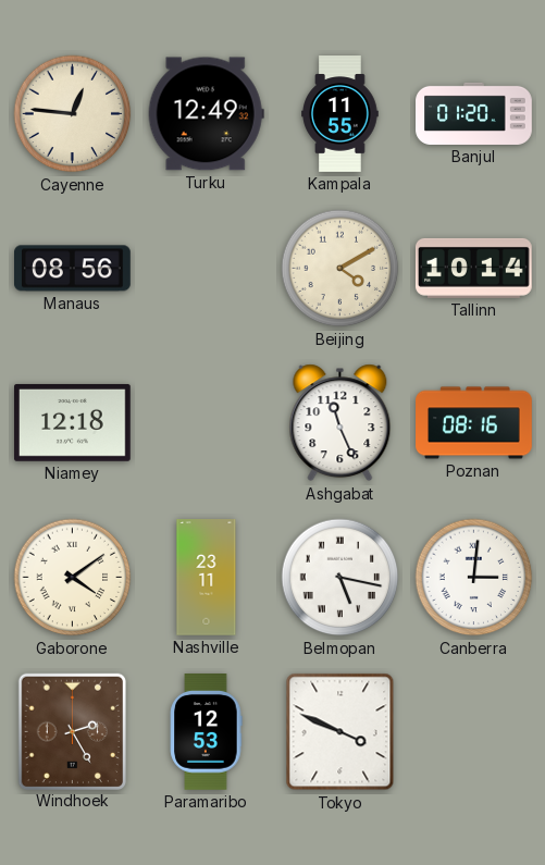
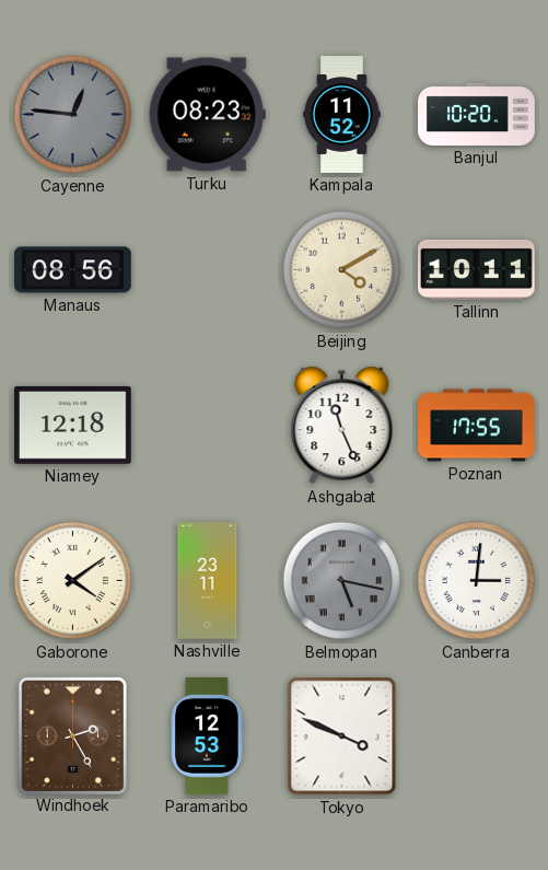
Cayenne dial: cream -> grey (73, 115)
Turku: 12:49 -> 08:23 (207, 115)
Kampala: 11:55 -> 11:52 (342, 115)
Banjul: 01:20 -> 10:20 (477, 114)
Tallinn: 10:14 -> 10:11 (477, 269)
Poznan: 08:16 -> 17:55 (477, 426)
Belmopan dial: white -> grey (342, 581)
